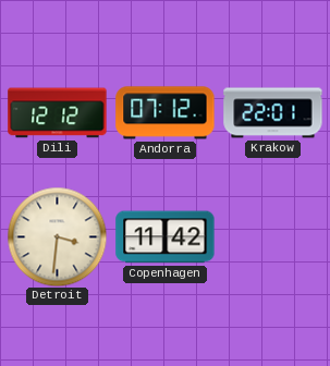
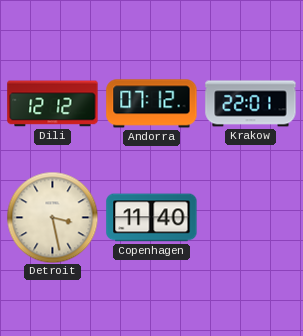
Detroit: 3:31 -> 3:28 (52, 217)
Copenhagen: 11:42 -> 11:40 (152, 218)
